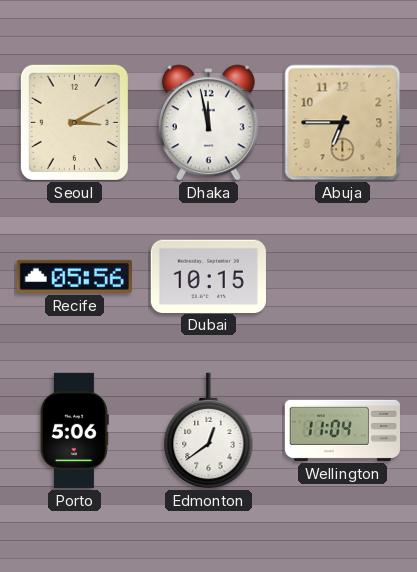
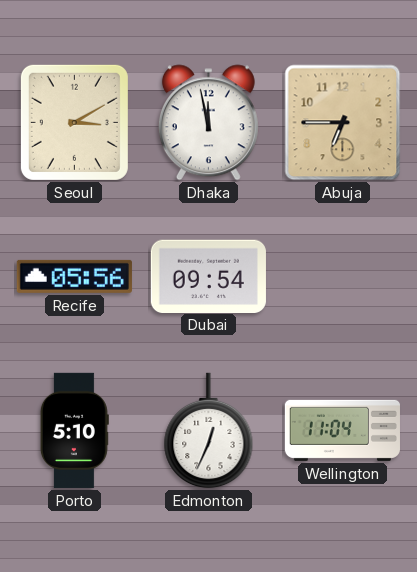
Dubai: 10:15 -> 09:54 (208, 276)
Porto: 5:06 -> 5:10 (74, 430)
Edmonton: 12:39 -> 12:34 (209, 431)
